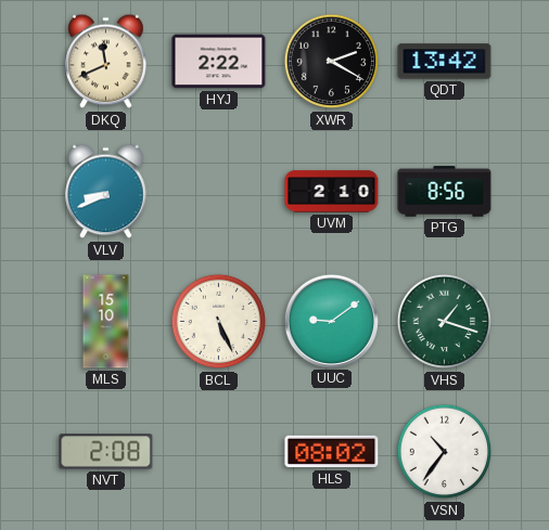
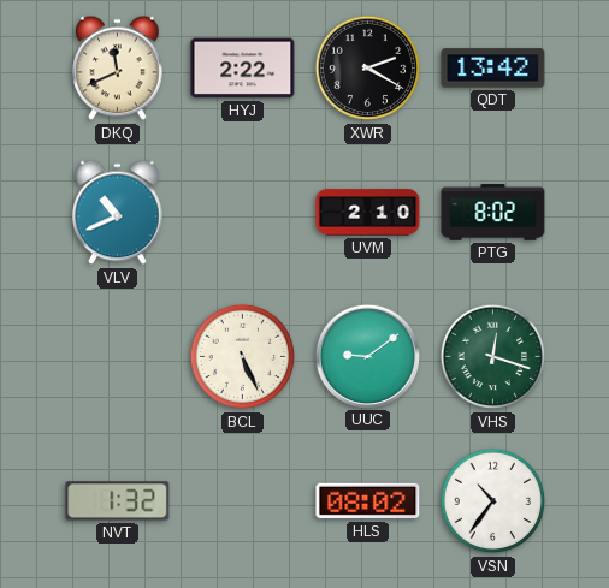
VLV: 8:41 -> 10:41 (118, 213)
PTG: 8:56 -> 8:02 (493, 213)
MLS: 15:10 -> none (106, 322)
VHS: 1:18 -> 12:18 (493, 357)
NVT: 2:08 -> 1:32 (118, 501)
